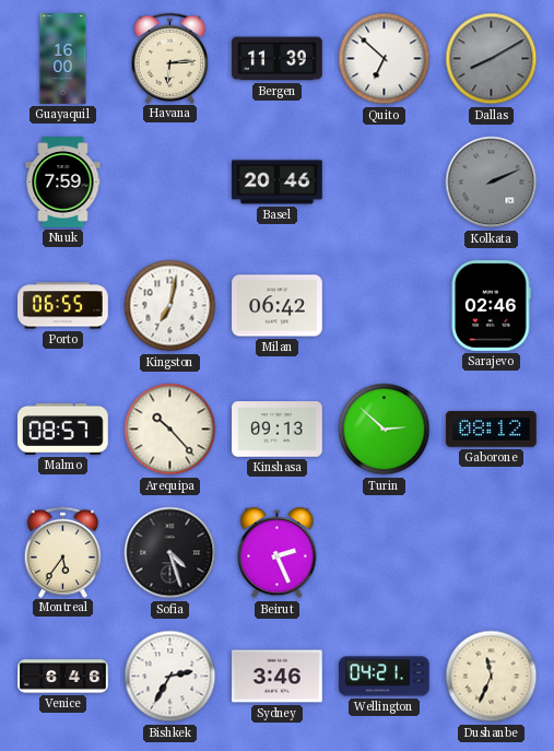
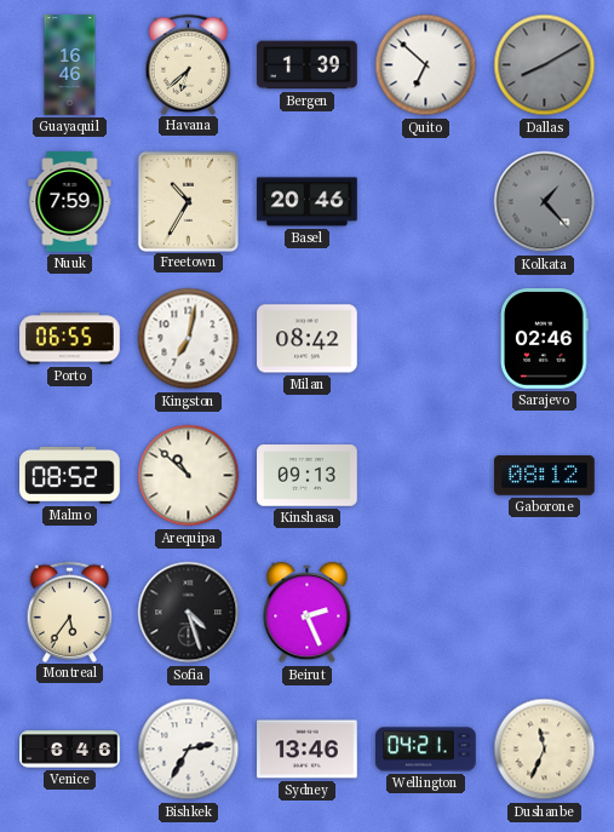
Guayaquil: 16:00 -> 16:46 (70, 65)
Havana: 6:14 -> 6:38 (189, 64)
Bergen: 11:39 -> 1:39 (308, 65)
Freetown: none -> 10:35 (188, 201)
Kolkata: 2:11 -> 1:23 (545, 202)
Milan: 06:42 -> 08:42 (308, 339)
Malmo: 08:57 -> 08:52 (70, 475)
Arequipa: 10:23 -> 10:52 (189, 476)
Turin: 2:52 -> none (385, 430)
Sydney: 3:46 -> 13:46 (308, 750)
